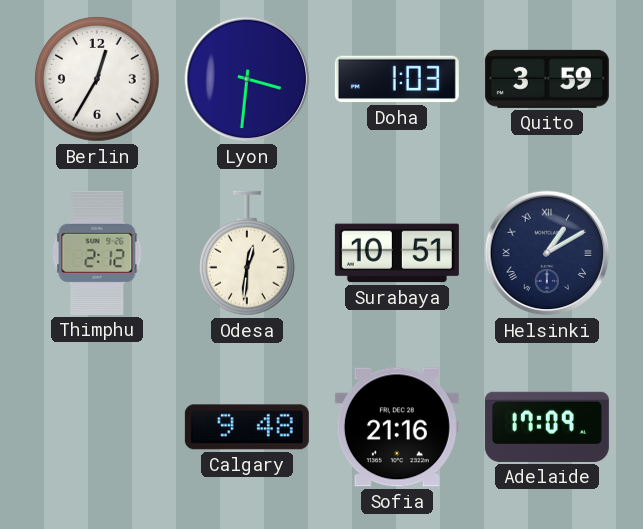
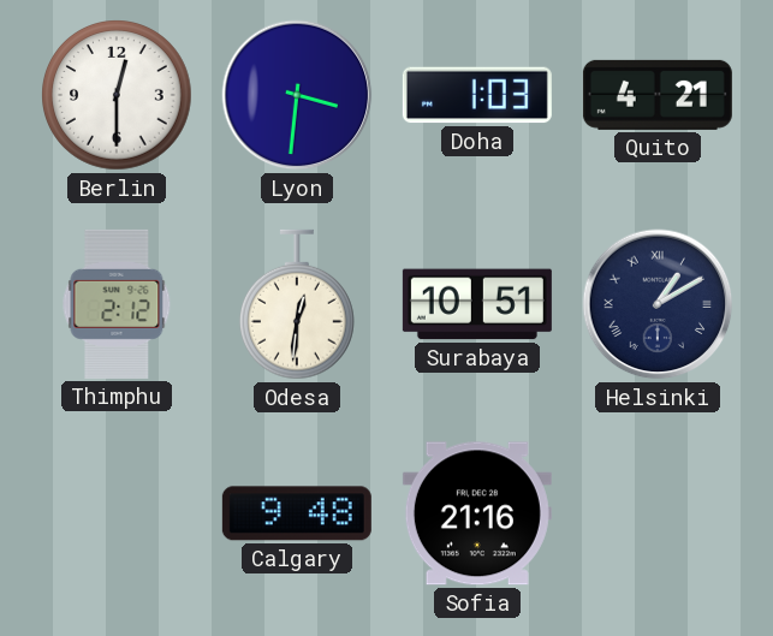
Berlin: 12:35 -> 12:30 (117, 95)
Quito: 3:59 -> 4:21 (658, 95)
Adelaide: 17:09 -> none (547, 427)
